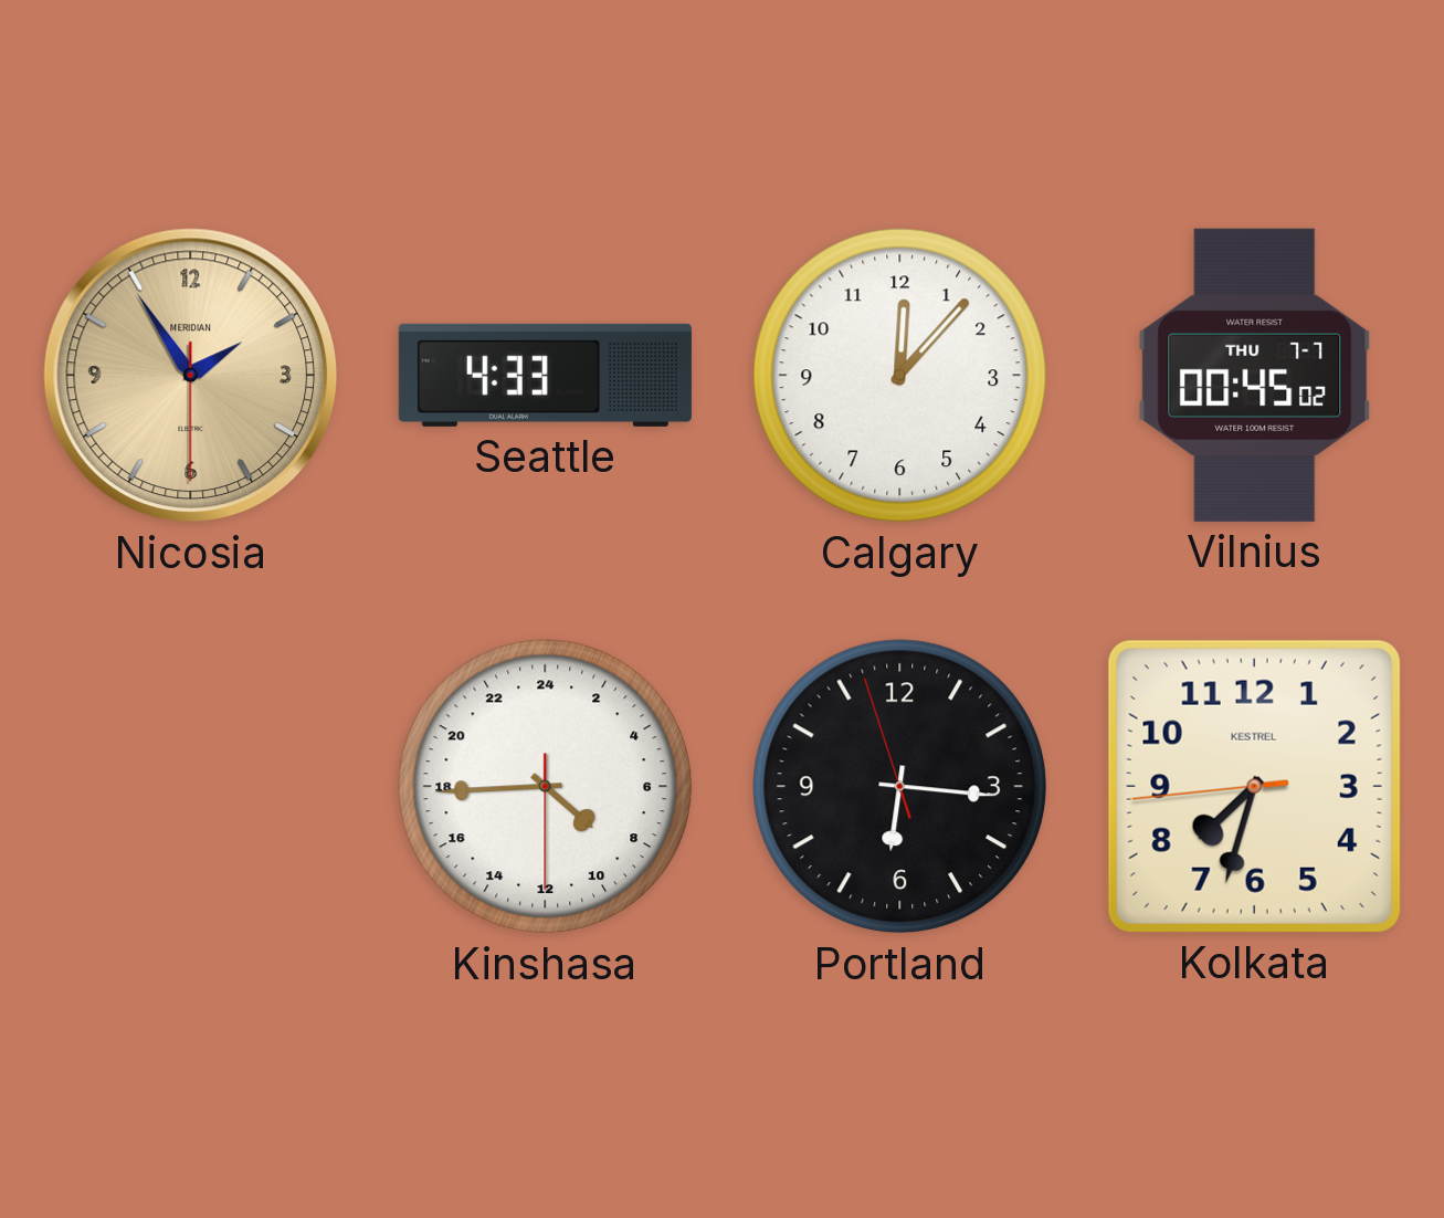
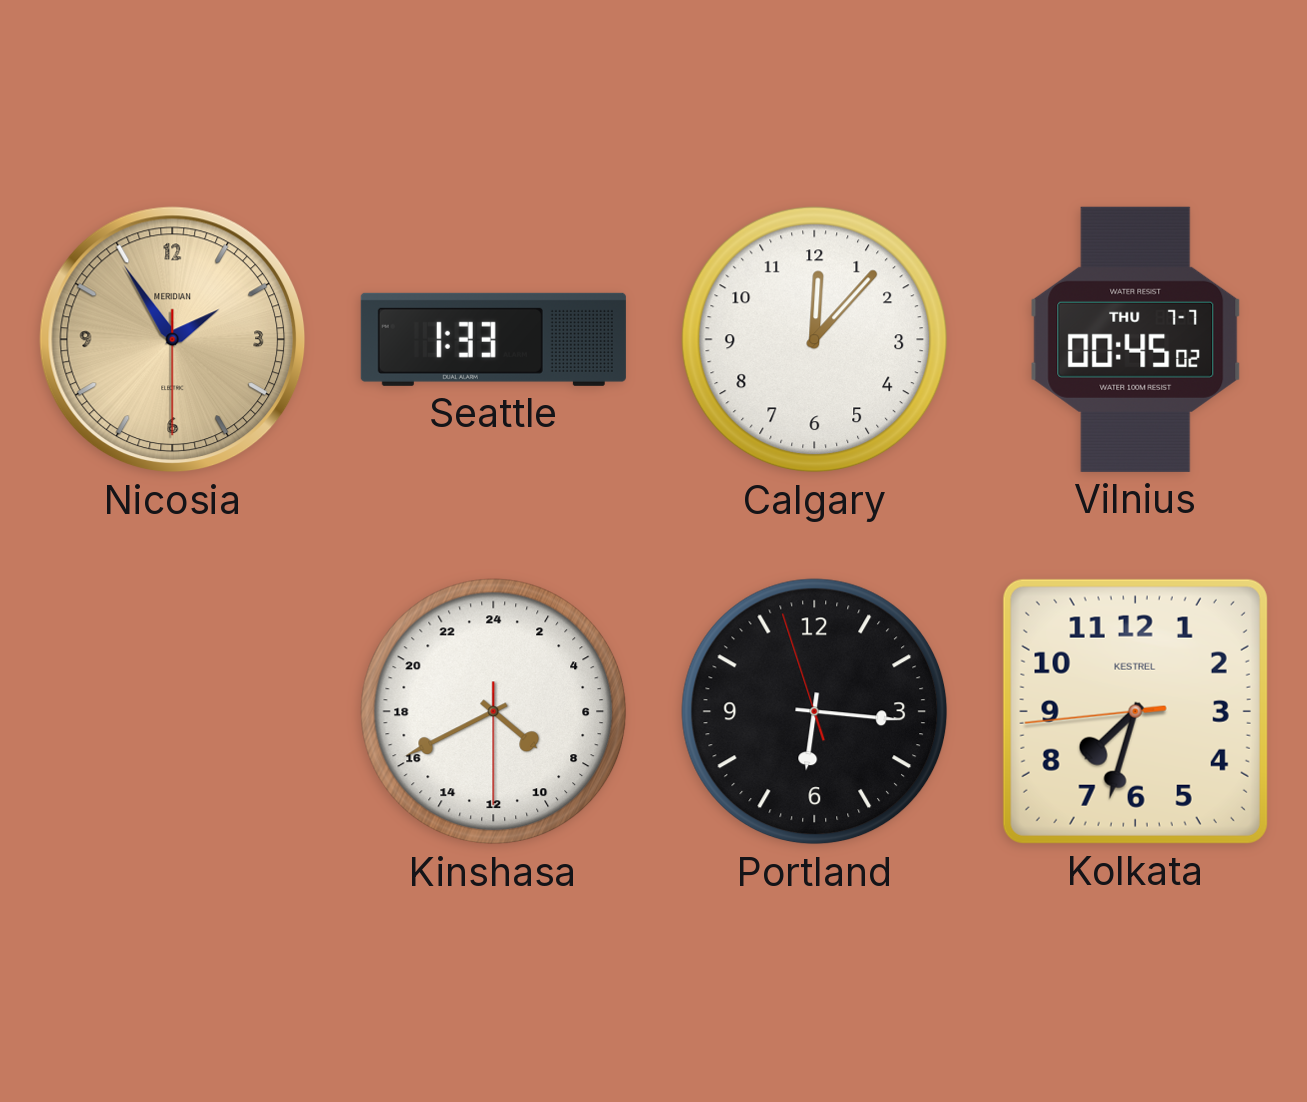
Seattle: 4:33 -> 1:33 (493, 339)
Kinshasa: 8:44 -> 8:40 (494, 712)
